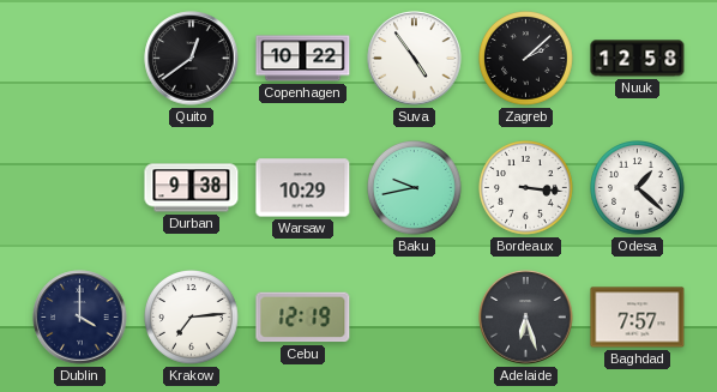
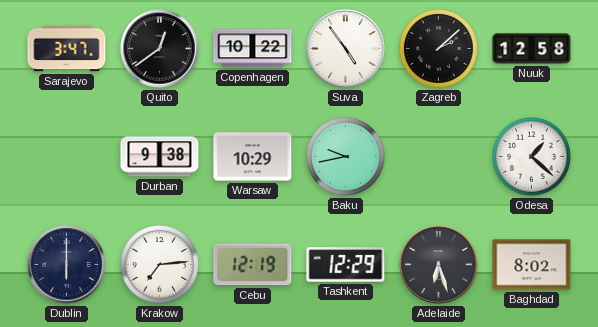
Sarajevo: none -> 3:47 (67, 49)
Bordeaux: 3:16 -> none (526, 188)
Dublin: 4:00 -> 6:00 (67, 265)
Tashkent: none -> 12:29 (346, 265)
Baghdad: 7:57 -> 8:02 (532, 265)
